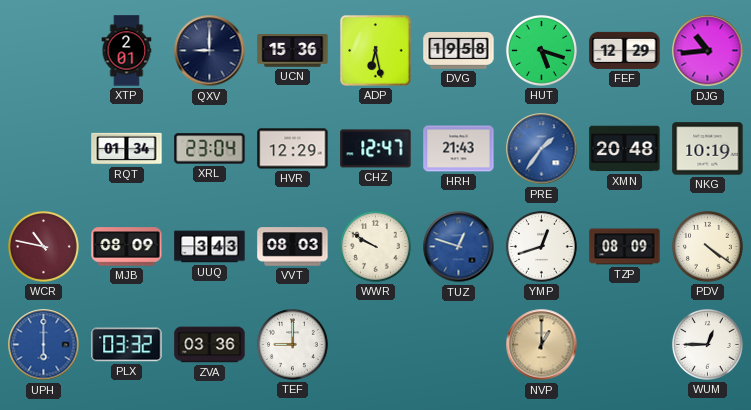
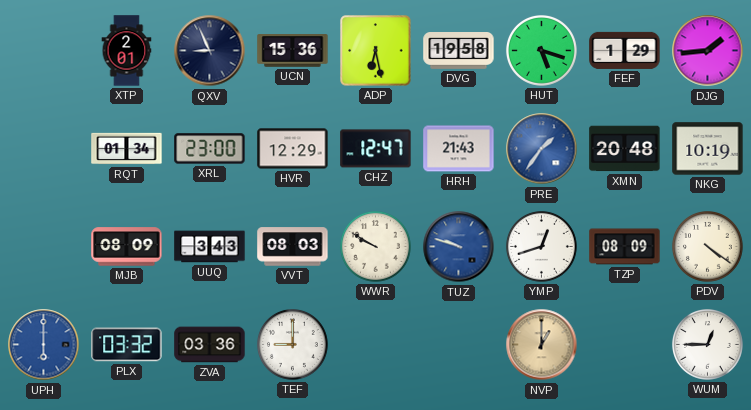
QXV: 9:00 -> 8:56 (210, 51)
FEF: 12:29 -> 1:29 (625, 50)
DJG: 10:44 -> 1:44 (708, 51)
XRL: 23:04 -> 23:00 (210, 149)
WCR: 10:47 -> none (44, 247)
TUZ: 12:48 -> 9:48 (459, 247)
